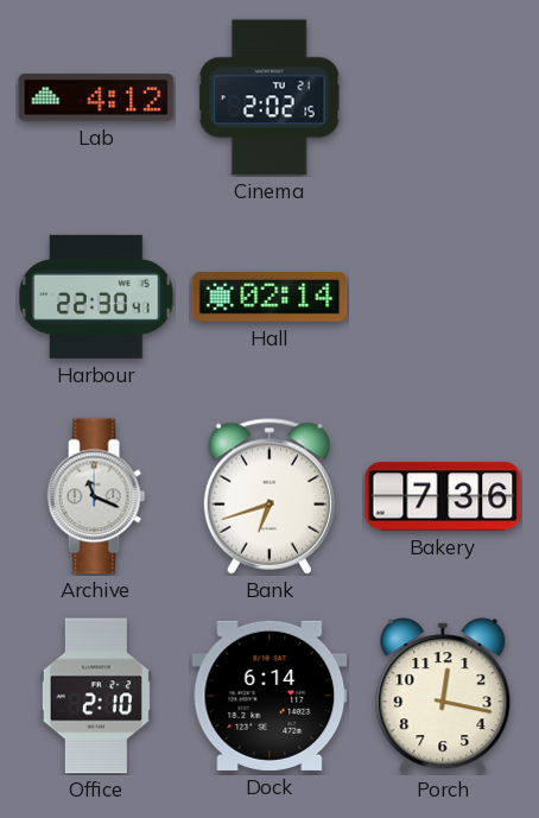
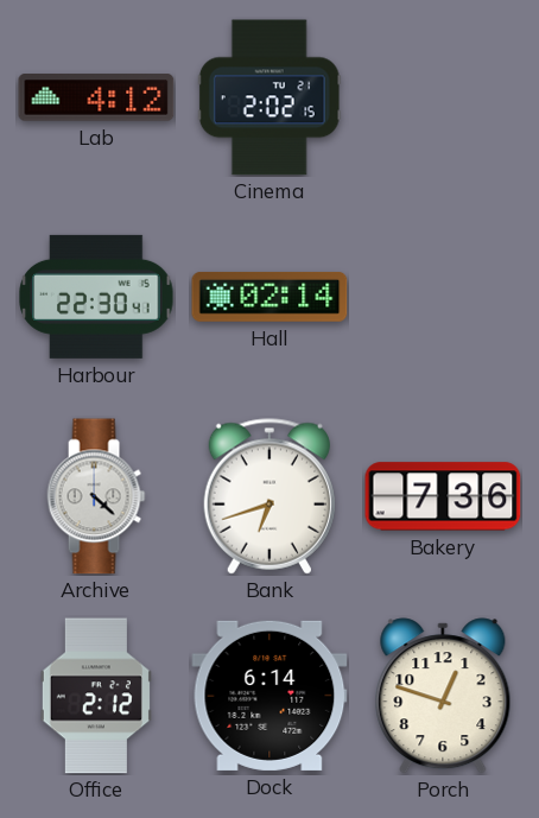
Archive: 11:19 -> 4:22 (96, 496)
Office: 2:10 -> 2:12 (96, 696)
Porch: 12:17 -> 12:48 (443, 696)
